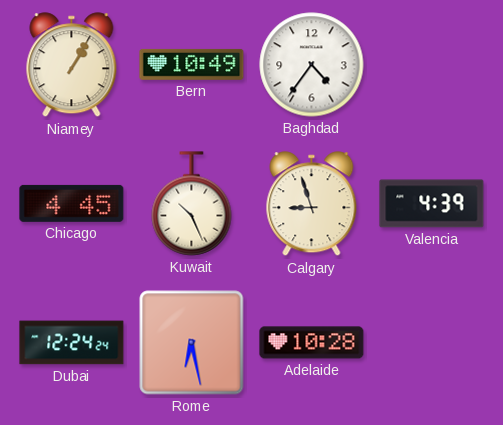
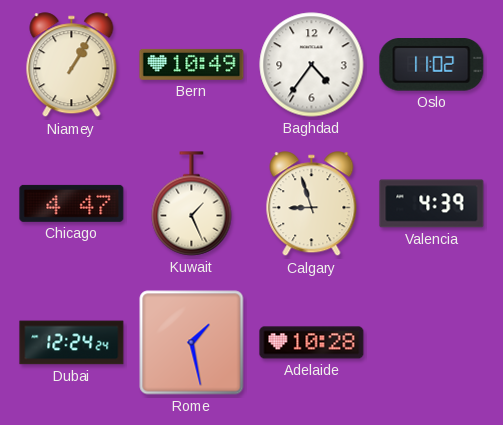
Oslo: none -> 11:02 (432, 65)
Chicago: 4:45 -> 4:47 (72, 203)
Kuwait: 10:26 -> 1:26 (192, 204)
Rome: 6:28 -> 1:28 (192, 343)
